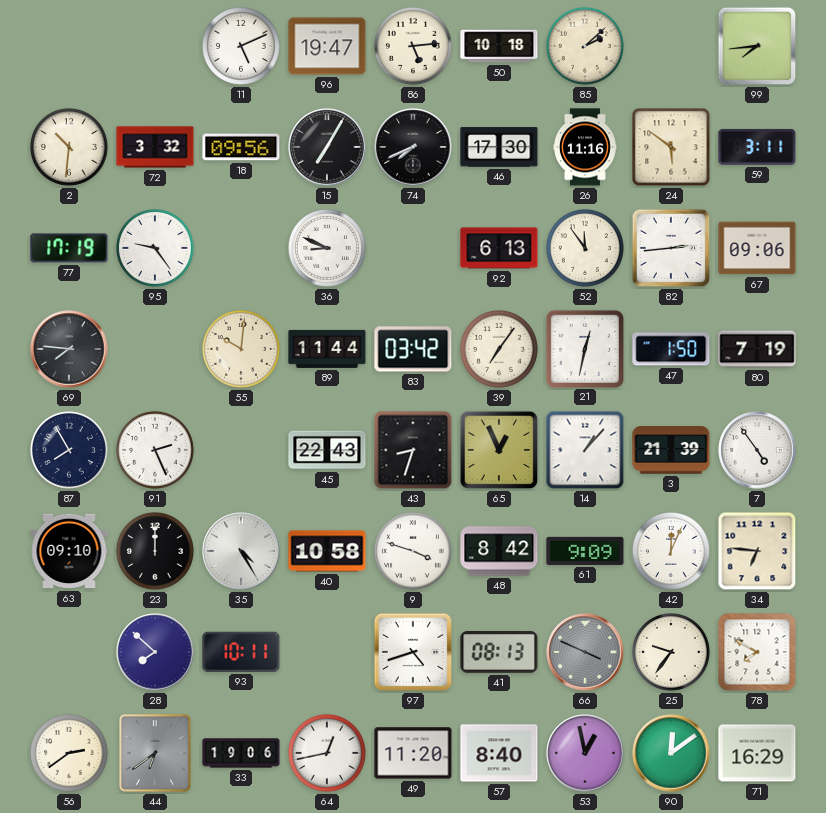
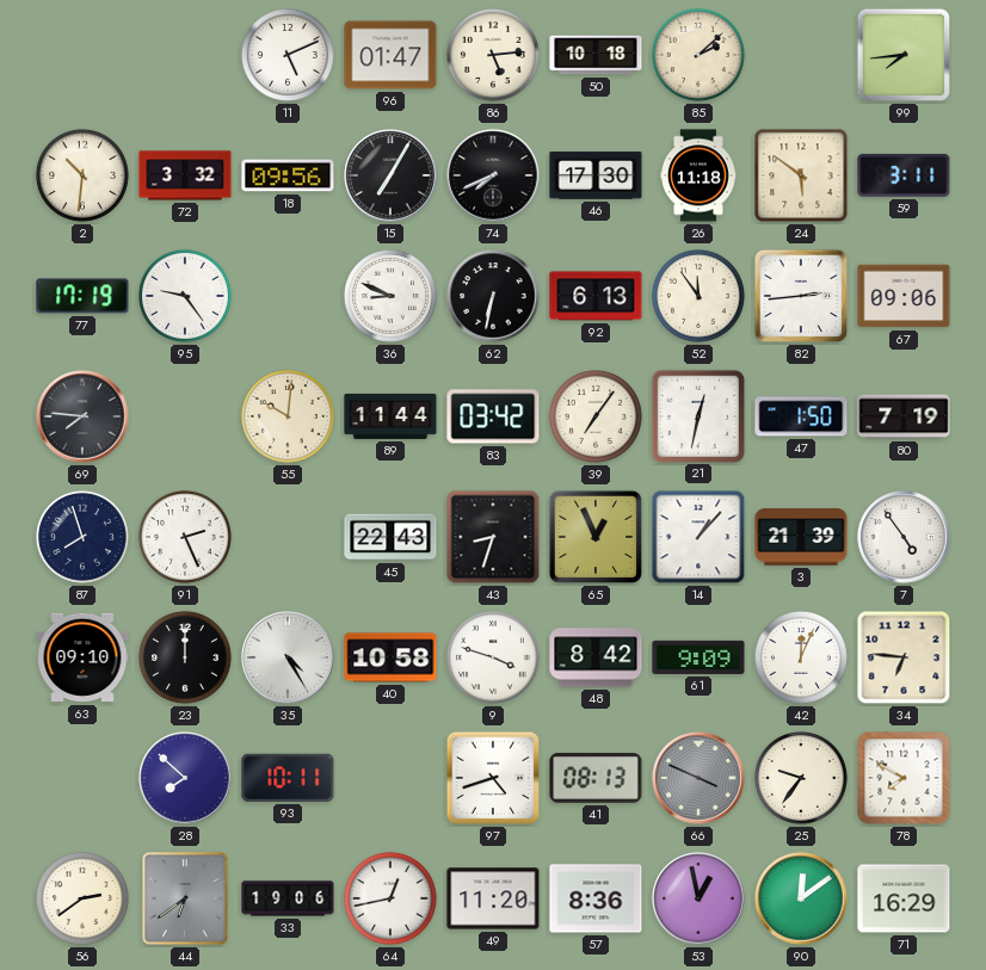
96: 19:47 -> 01:47 (390, 55)
26: 11:16 -> 11:18 (700, 175)
62: none -> 6:32 (493, 296)
87: 7:55 -> 7:57 (82, 537)
57: 8:40 -> 8:36 (596, 898)
